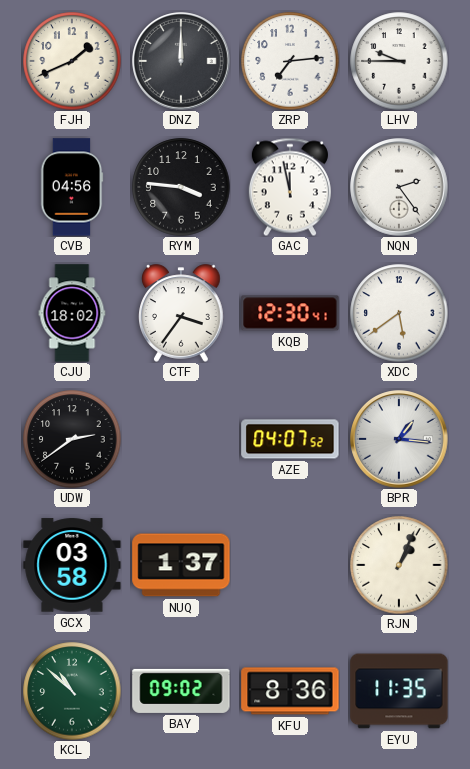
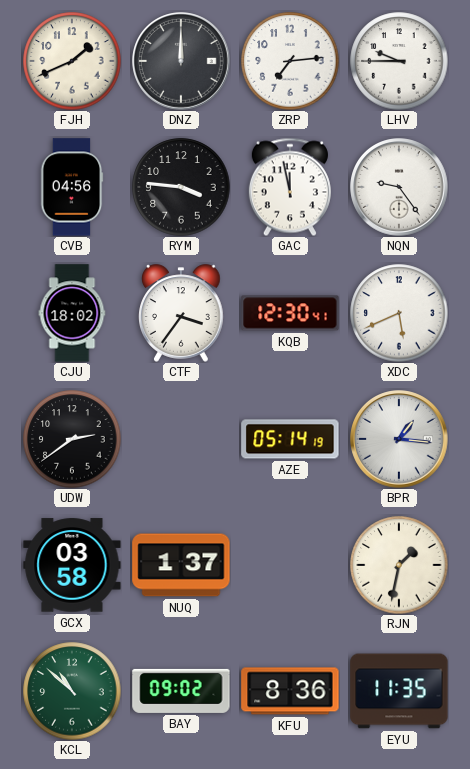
NQN: 2:24 -> 9:24 (399, 187)
XDC: 5:39 -> 5:41 (399, 313)
AZE: 04:07 -> 05:14 (290, 439)
RJN: 1:04 -> 1:32 (399, 565)
